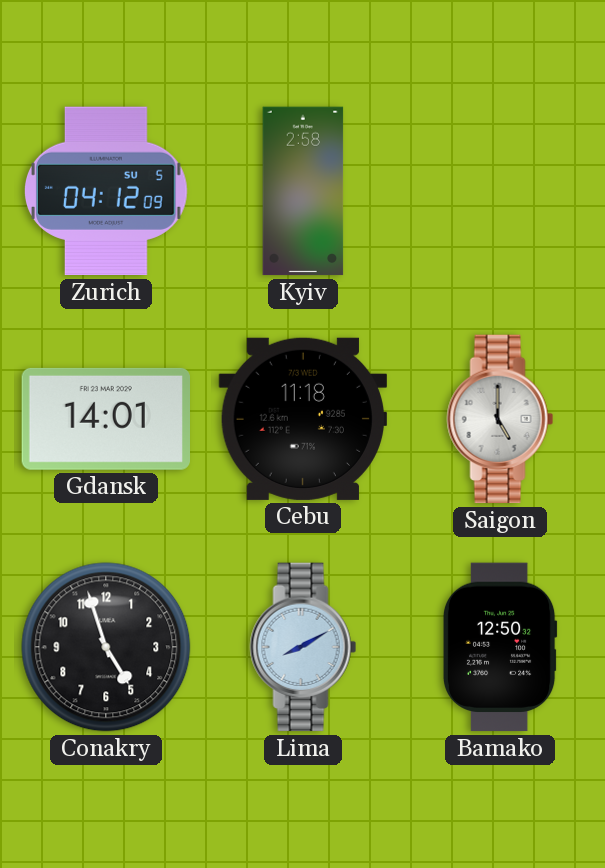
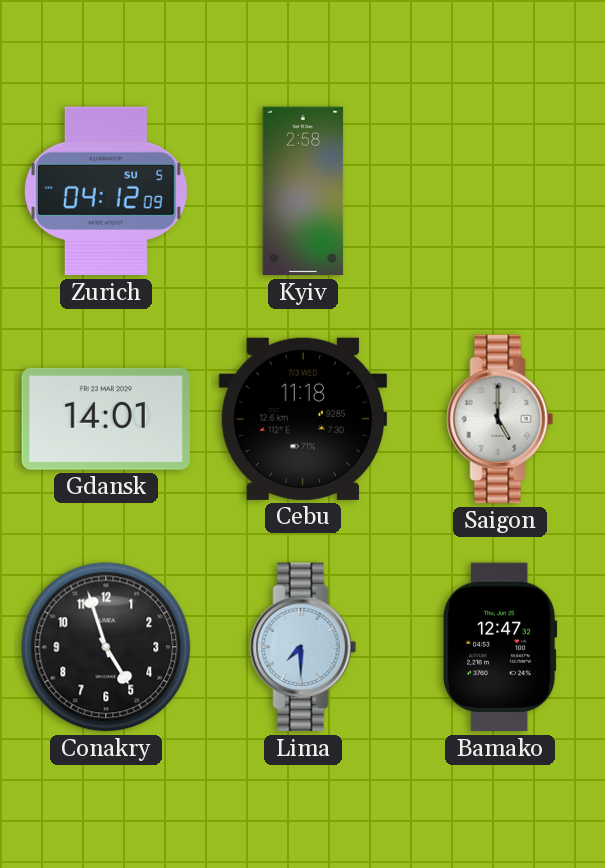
Lima: 8:10 -> 7:30 (303, 647)
Bamako: 12:50 -> 12:47 (500, 647)
